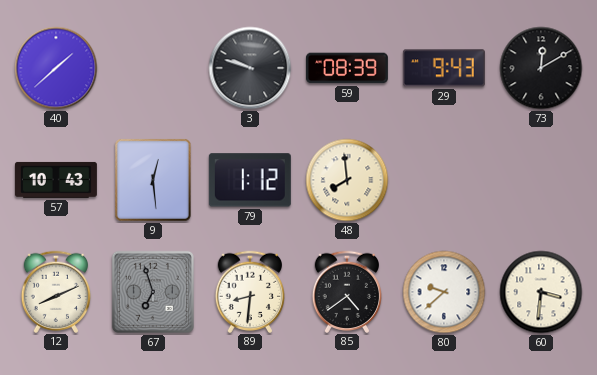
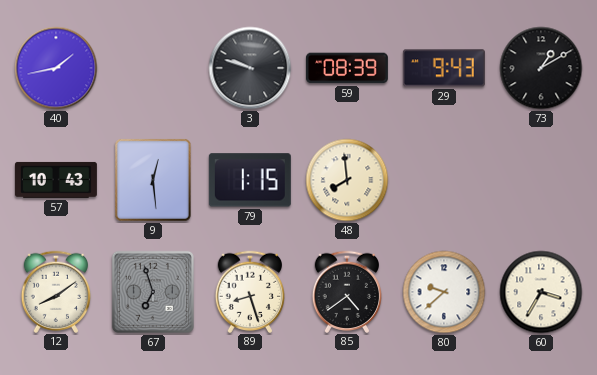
40: 1:38 -> 1:43 (56, 68)
73: 12:10 -> 1:10 (541, 68)
79: 1:12 -> 1:15 (250, 180)
12: 8:11 -> 8:09 (55, 291)
89: 8:31 -> 8:27 (249, 291)
60: 3:31 -> 3:35 (541, 292)
